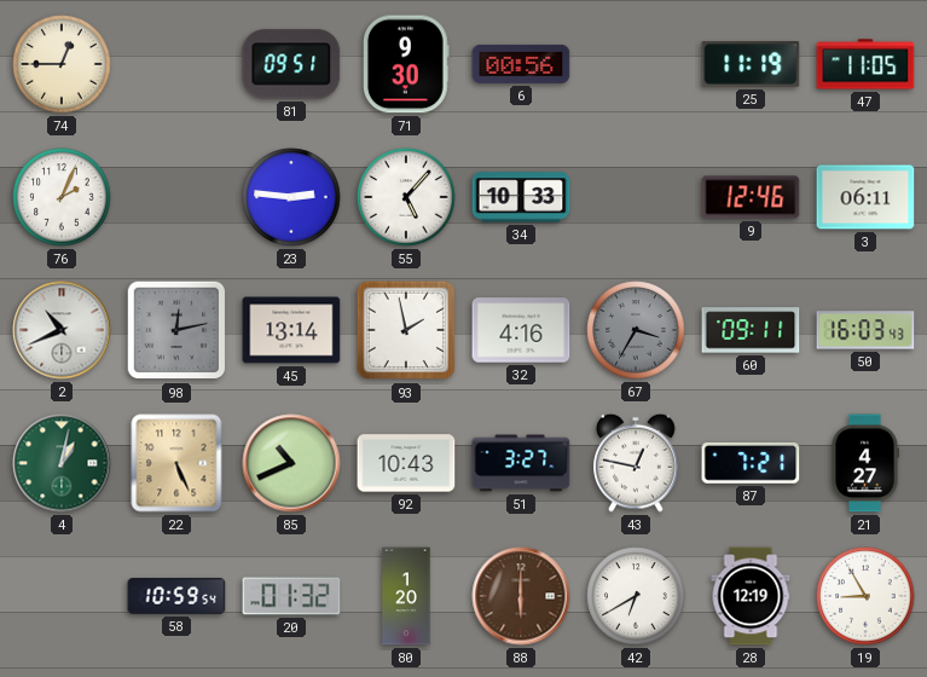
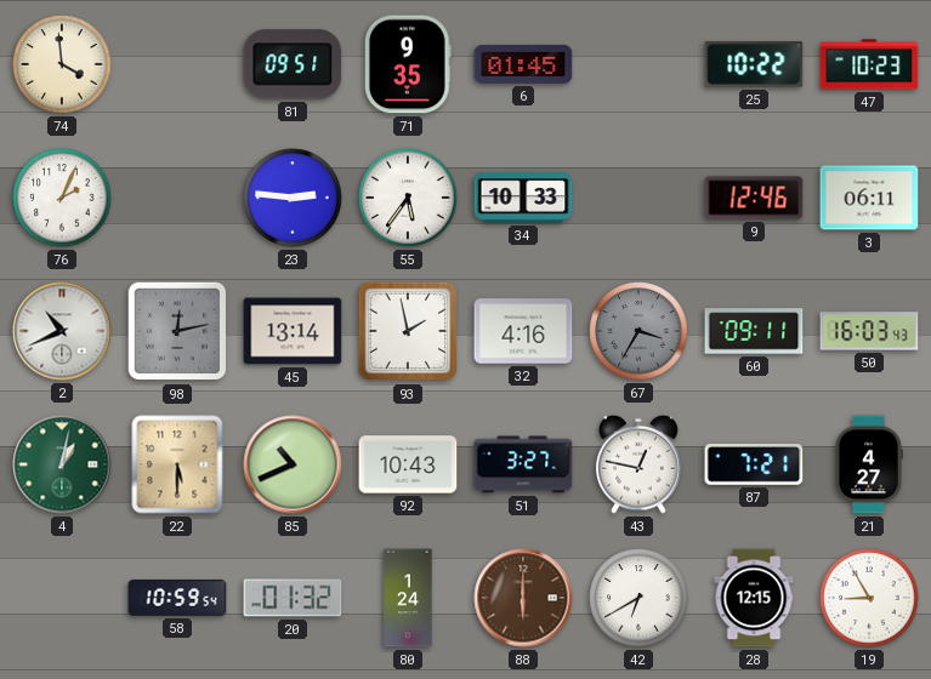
74: 12:45 -> 3:59 (62, 64)
71: 9:30 -> 9:35 (409, 64)
6: 00:56 -> 01:45 (523, 64)
25: 11:19 -> 10:22 (754, 64)
47: 11:05 -> 10:23 (869, 64)
55: 5:07 -> 5:36 (408, 198)
22: 5:26 -> 5:30 (177, 464)
80: 1:20 -> 1:24 (408, 598)
28: 12:19 -> 12:15 (754, 598)
